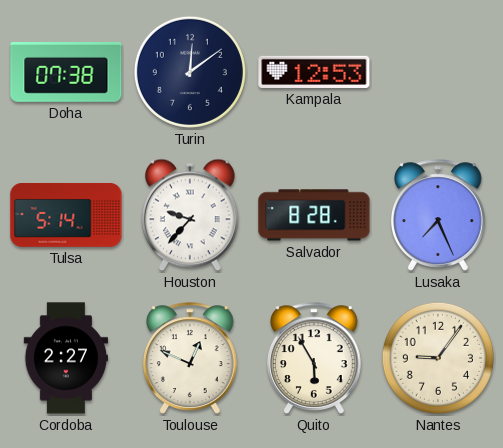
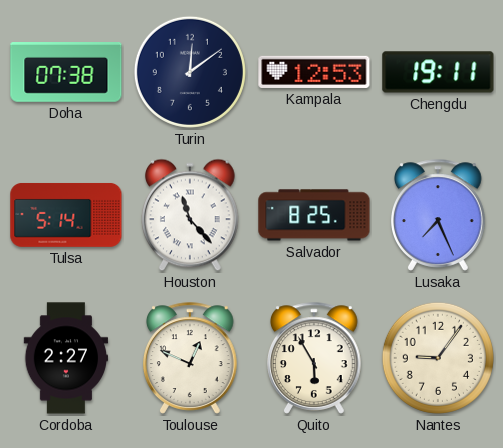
Chengdu: none -> 19:11 (438, 72)
Houston: 9:37 -> 11:23 (191, 215)
Salvador: 8:28 -> 8:25 (314, 215)
